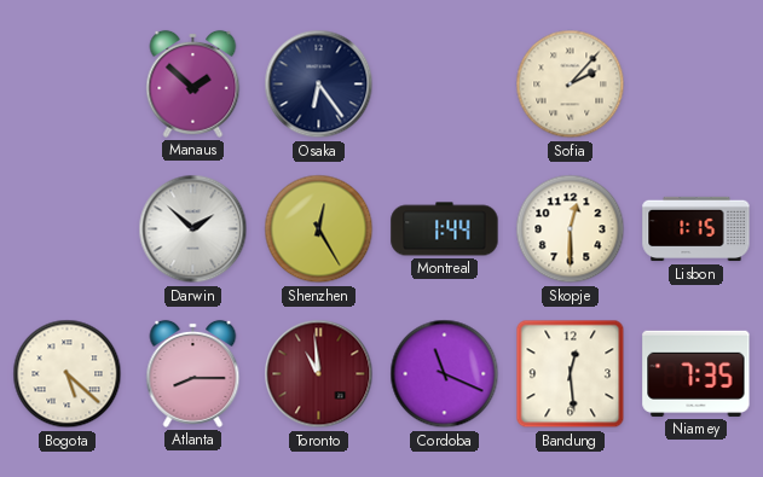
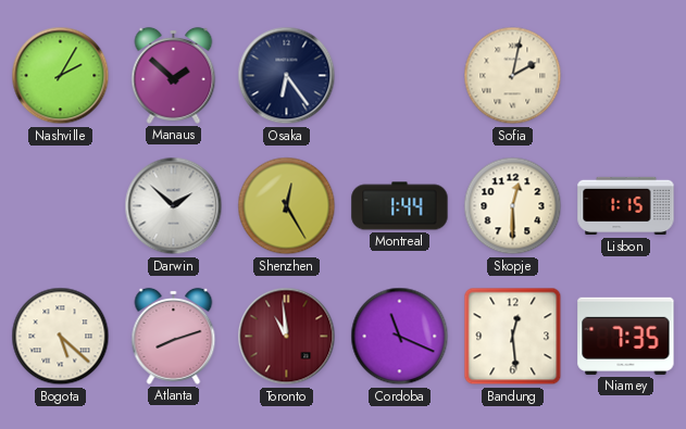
Nashville: none -> 2:05 (61, 76)
Sofia: 2:07 -> 2:02 (513, 76)
Atlanta: 8:15 -> 8:12 (174, 336)
